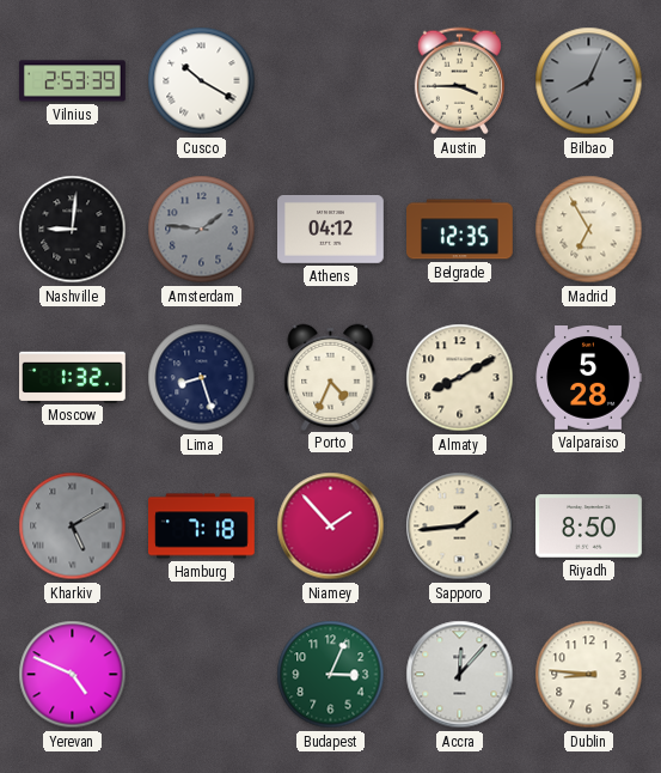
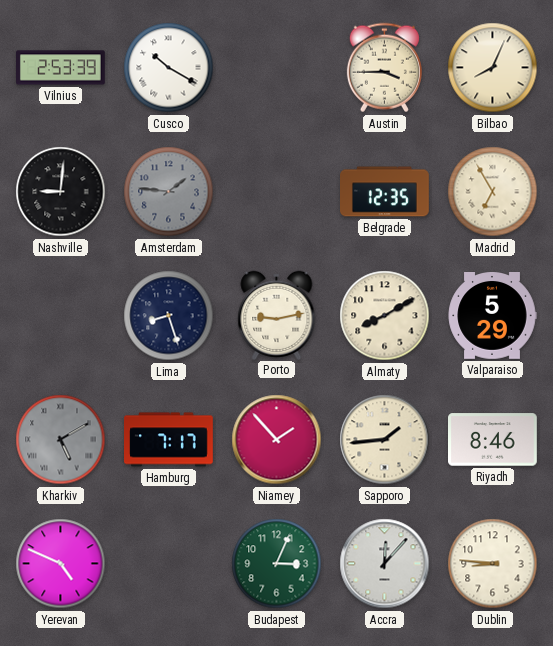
Bilbao dial: grey -> cream (493, 68)
Athens: 04:12 -> none (331, 230)
Moscow: 1:32 -> none (73, 377)
Porto: 4:34 -> 9:13 (277, 315)
Valparaiso: 5:28 -> 5:29 (492, 316)
Hamburg: 7:18 -> 7:17 (169, 440)
Riyadh: 8:50 -> 8:46 (493, 440)
